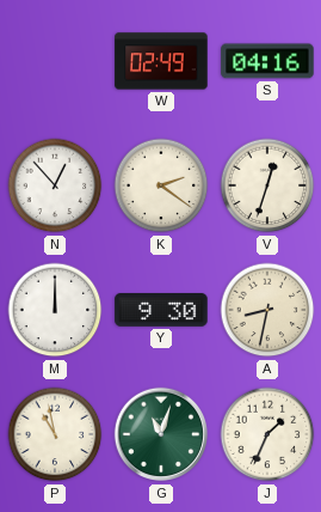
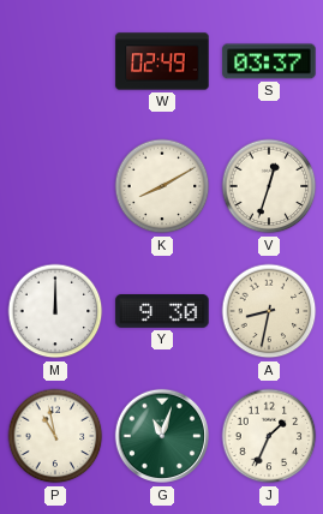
S: 04:16 -> 03:37 (269, 61)
N: 12:53 -> none (55, 185)
K: 2:21 -> 8:10 (162, 186)
